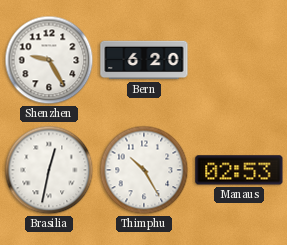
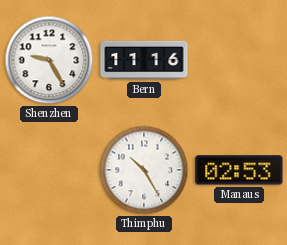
Bern: 6:20 -> 11:16 (144, 60)
Brasilia: 12:32 -> none (49, 170)
